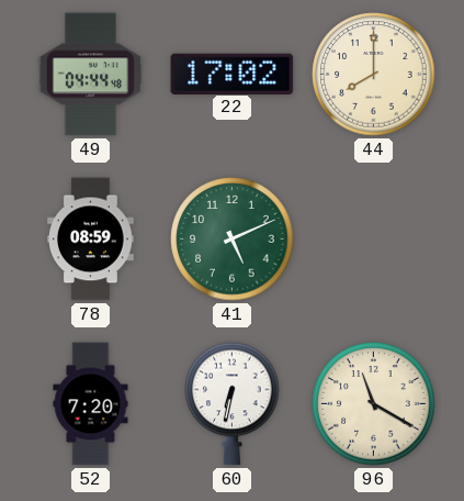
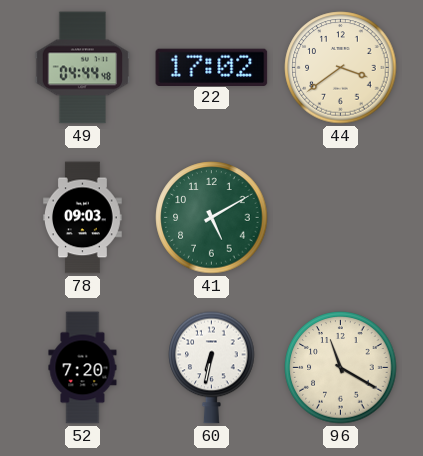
44: 8:00 -> 3:39 (341, 68)
78: 08:59 -> 09:03 (83, 218)
41: 5:11 -> 5:10 (212, 218)
